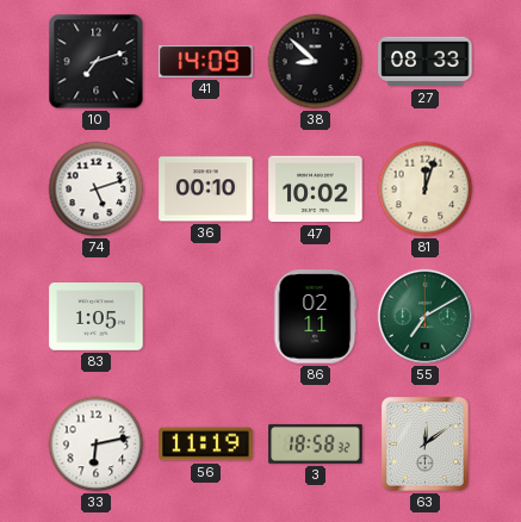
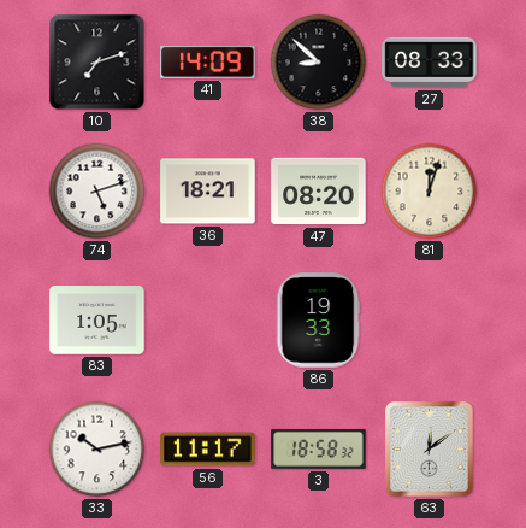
36: 00:10 -> 18:21 (208, 192)
47: 10:02 -> 08:20 (319, 192)
86: 02:11 -> 19:33 (319, 321)
55: 7:10 -> none (426, 317)
33: 6:13 -> 10:13 (97, 450)
56: 11:19 -> 11:17 (208, 450)
